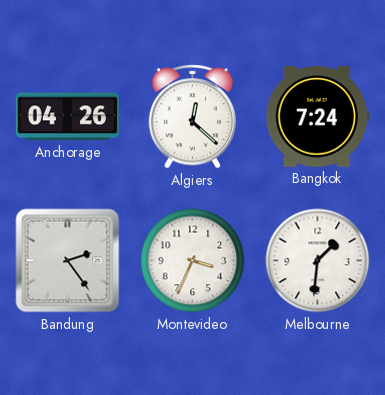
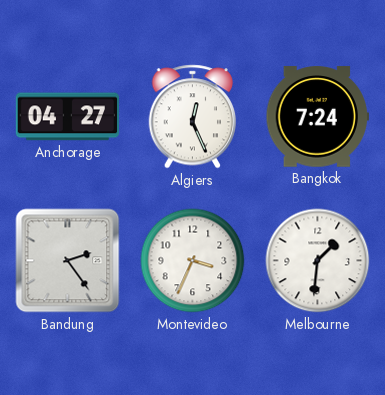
Anchorage: 04:26 -> 04:27 (67, 117)
Algiers: 12:22 -> 12:26 (193, 117)
